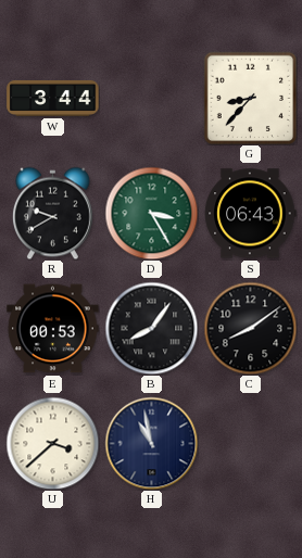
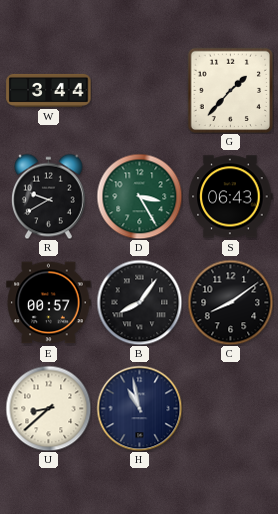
G: 8:37 -> 1:37 (230, 90)
E: 00:53 -> 00:57 (49, 303)
U: 3:38 -> 8:38 (48, 408)
